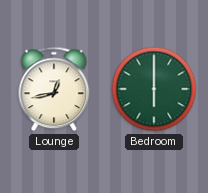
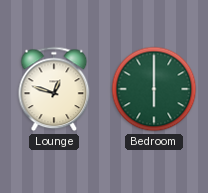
Lounge: 12:43 -> 12:48 (54, 89)
